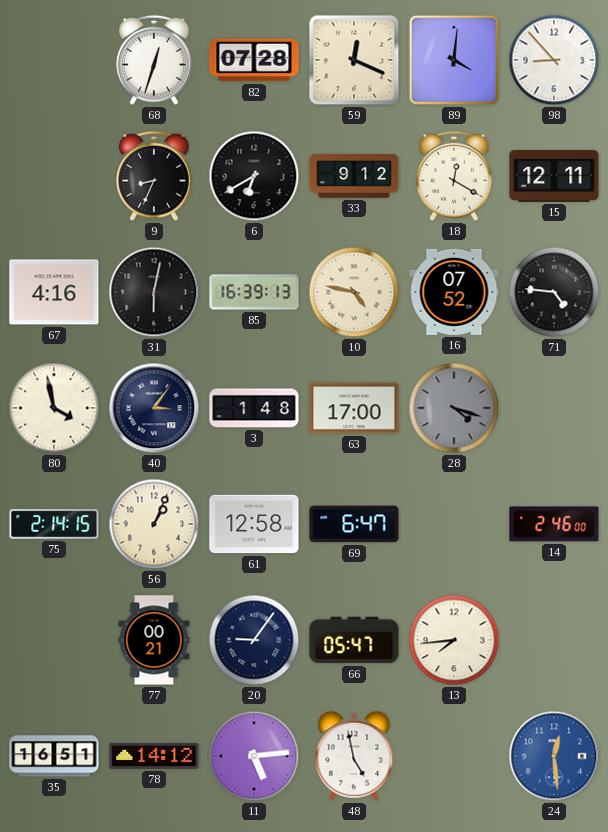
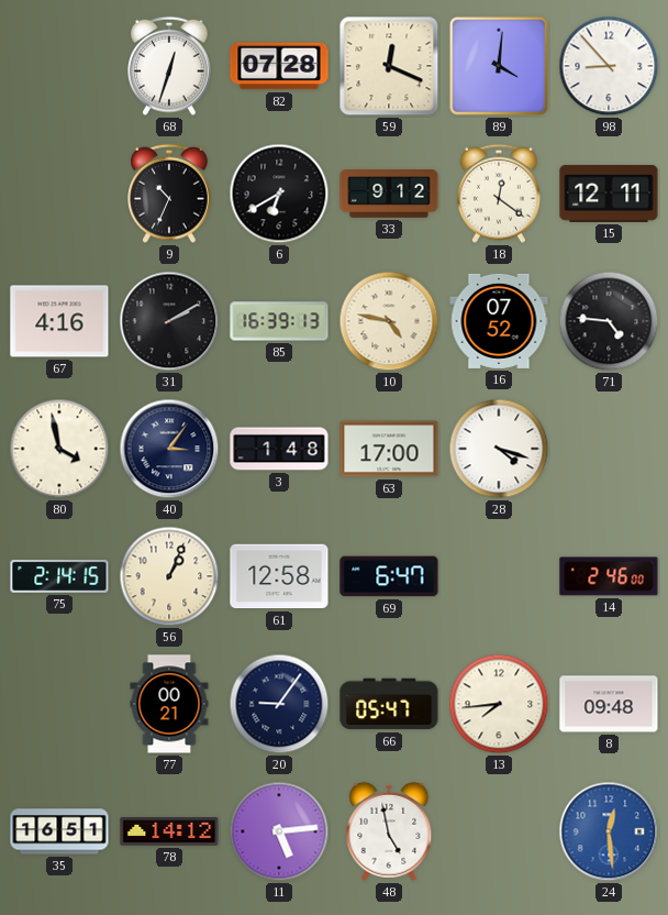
9: 8:34 -> 10:34 (169, 194)
18: 12:20 -> 12:21 (499, 194)
31: 6:02 -> 2:10 (169, 321)
28 dial: grey -> white (499, 449)
8: none -> 09:48 (609, 704)
